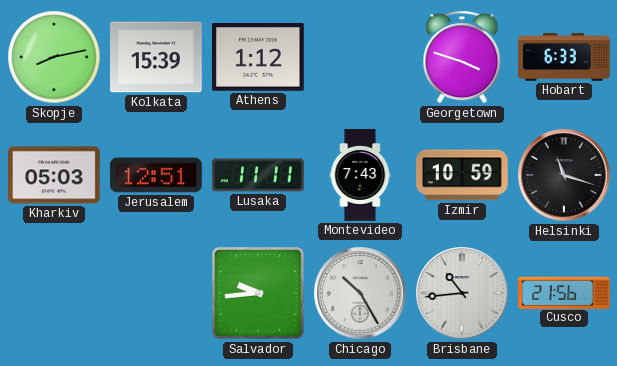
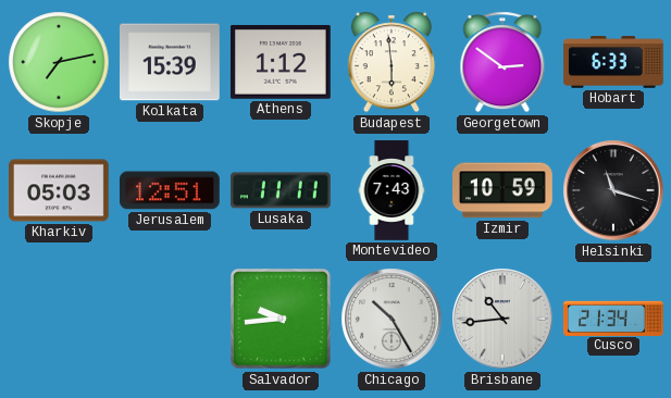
Skopje: 8:13 -> 7:13 (59, 62)
Budapest: none -> 5:59 (392, 62)
Georgetown: 3:48 -> 2:51 (502, 62)
Cusco: 21:56 -> 21:34 (614, 318)
